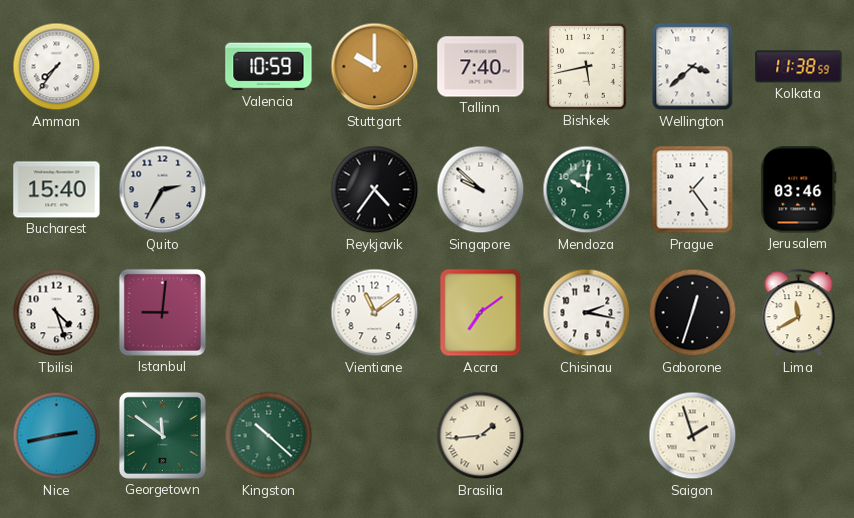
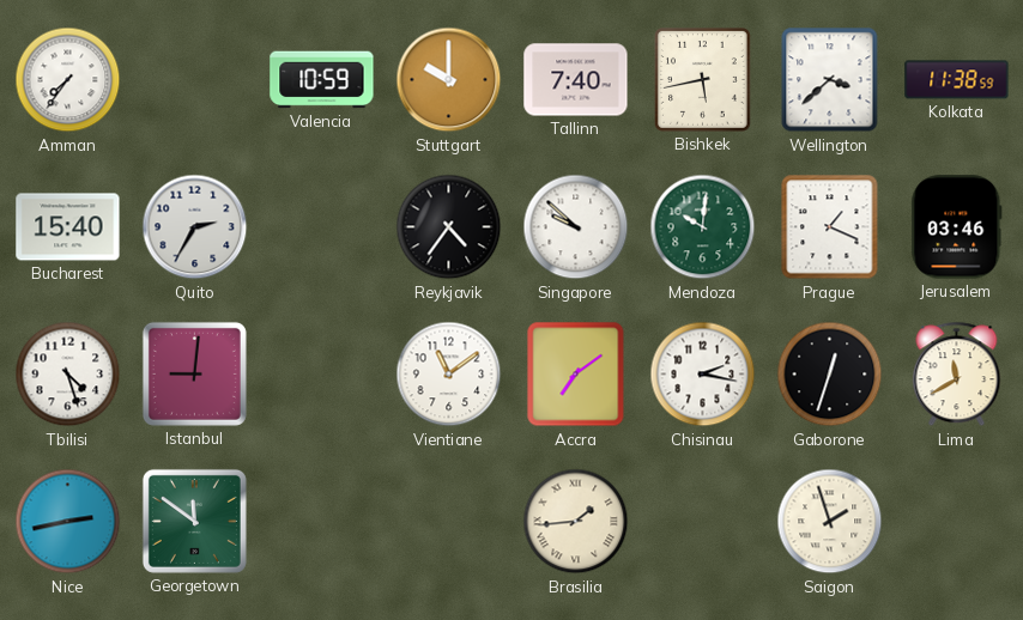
Prague: 1:24 -> 1:19 (830, 227)
Kingston: 10:22 -> none (269, 436)
